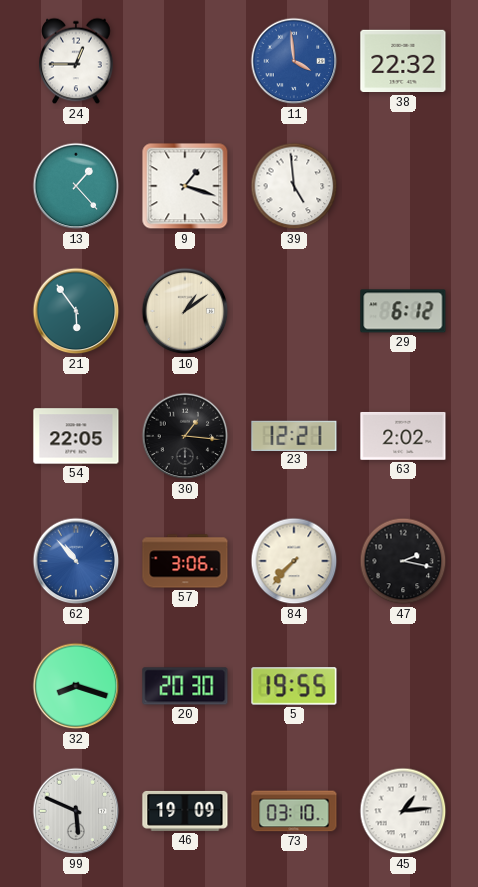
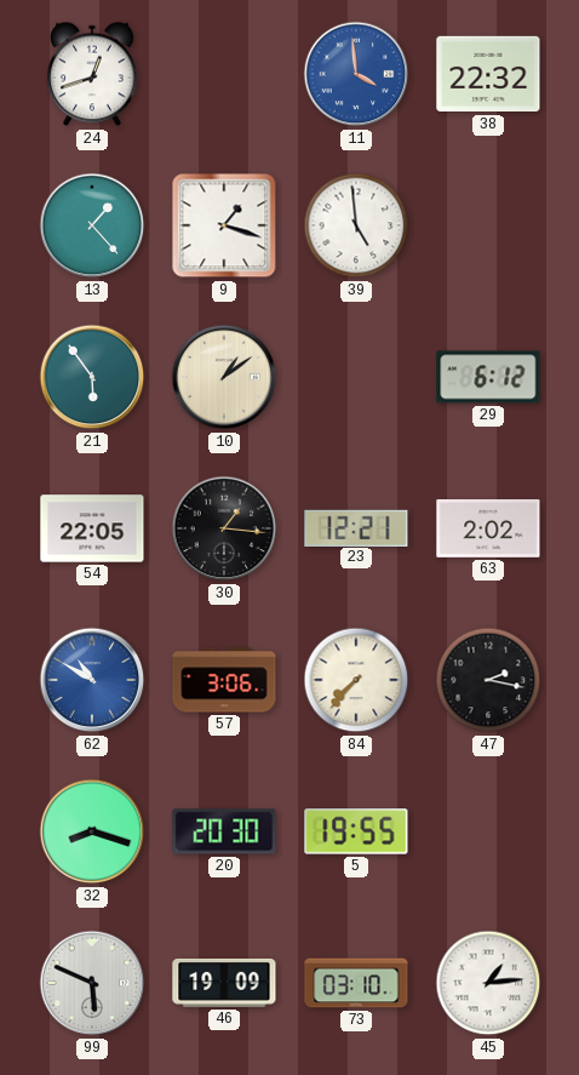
24: 12:45 -> 12:42 (92, 74)
62: 10:53 -> 10:50 (92, 680)
